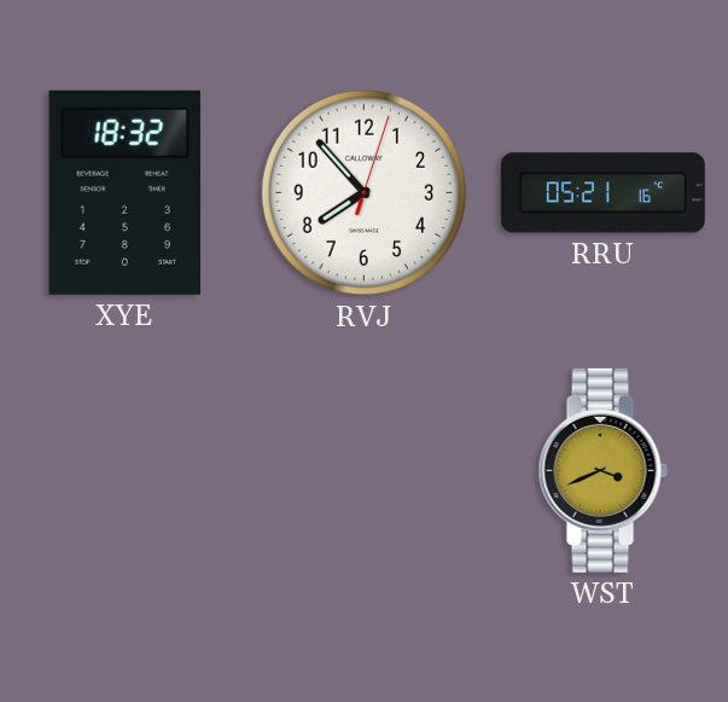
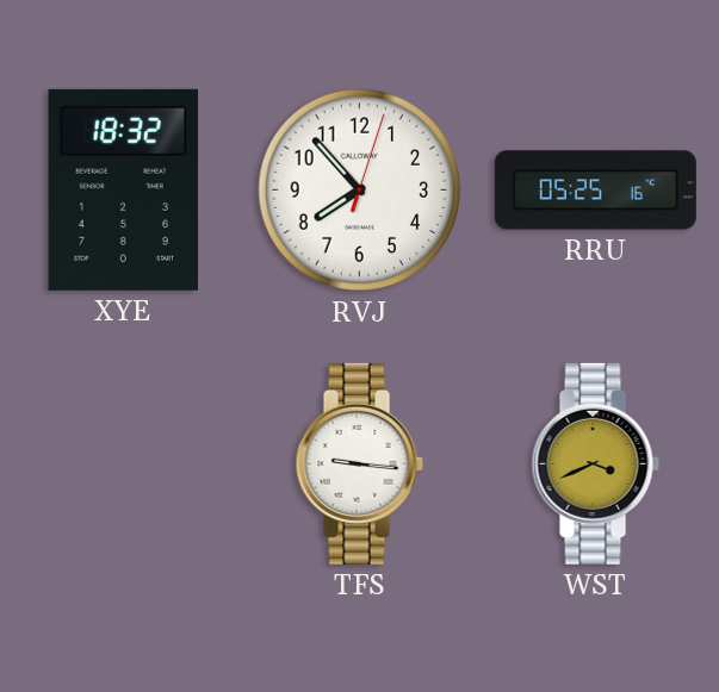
RRU: 05:21 -> 05:25 (595, 191)
TFS: none -> 9:16 (359, 463)
